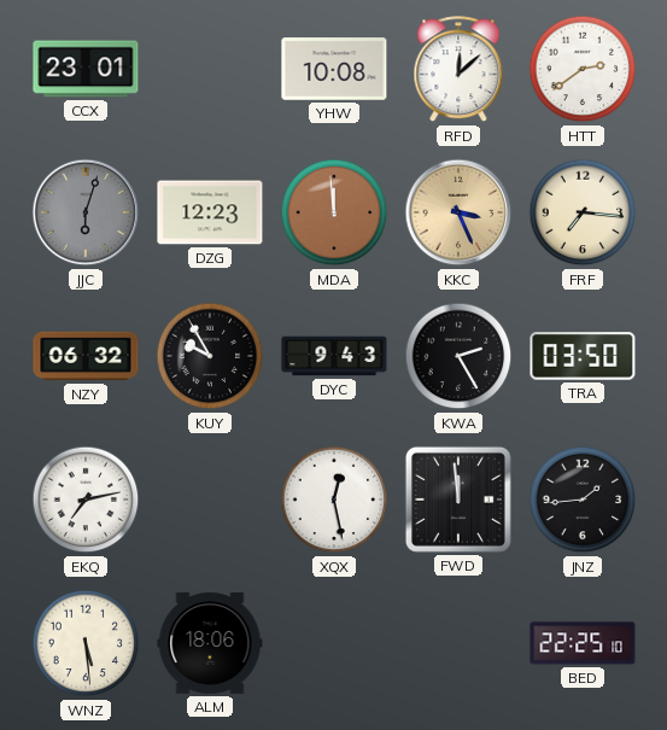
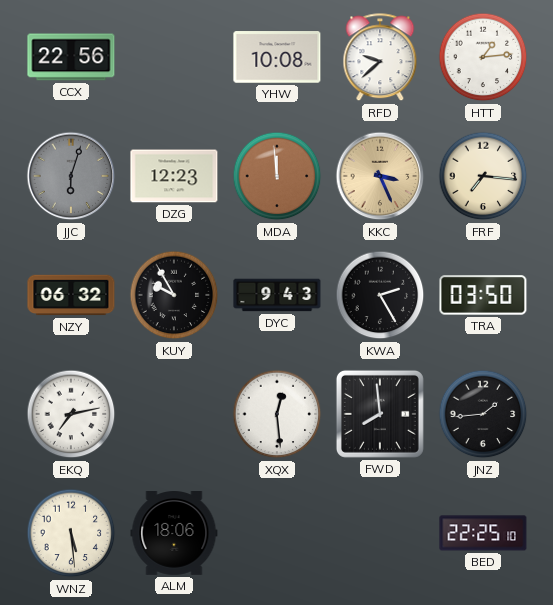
CCX: 23:01 -> 22:56 (71, 57)
RFD: 12:08 -> 9:38 (380, 58)
HTT: 2:39 -> 1:14 (483, 57)
XQX: 12:28 -> 12:29 (277, 414)
FWD: 11:59 -> 7:59 (380, 414)
